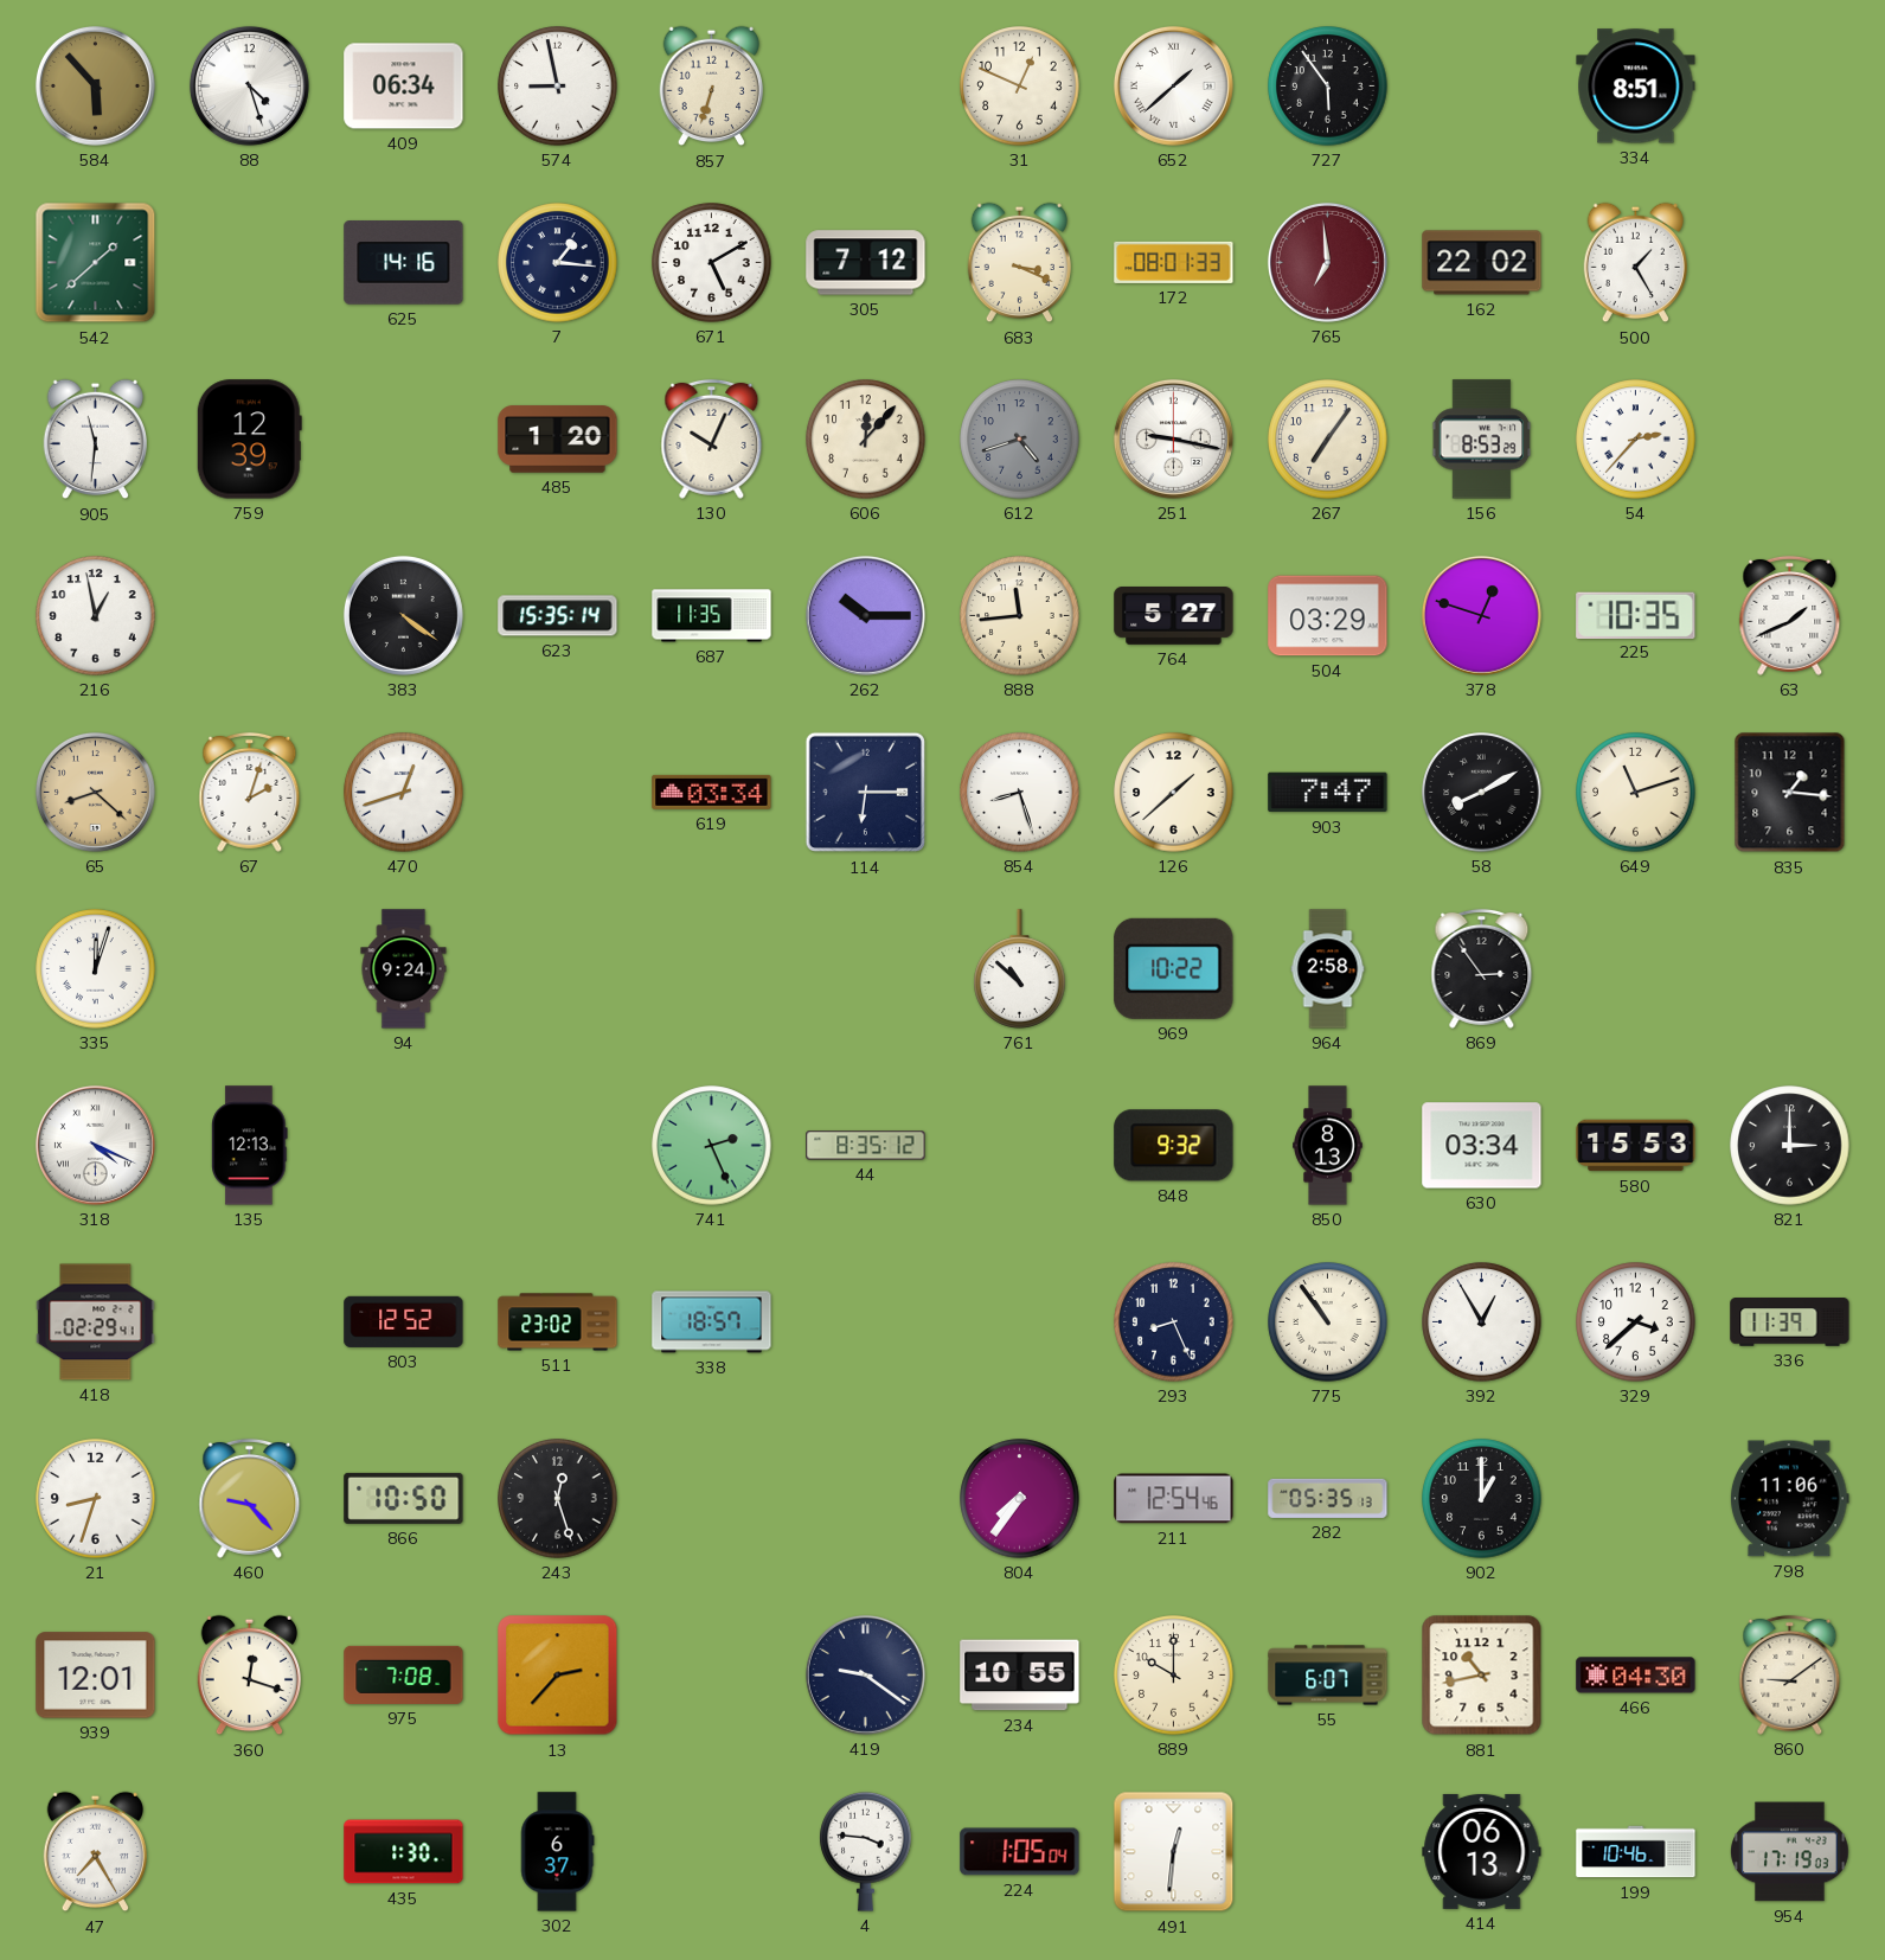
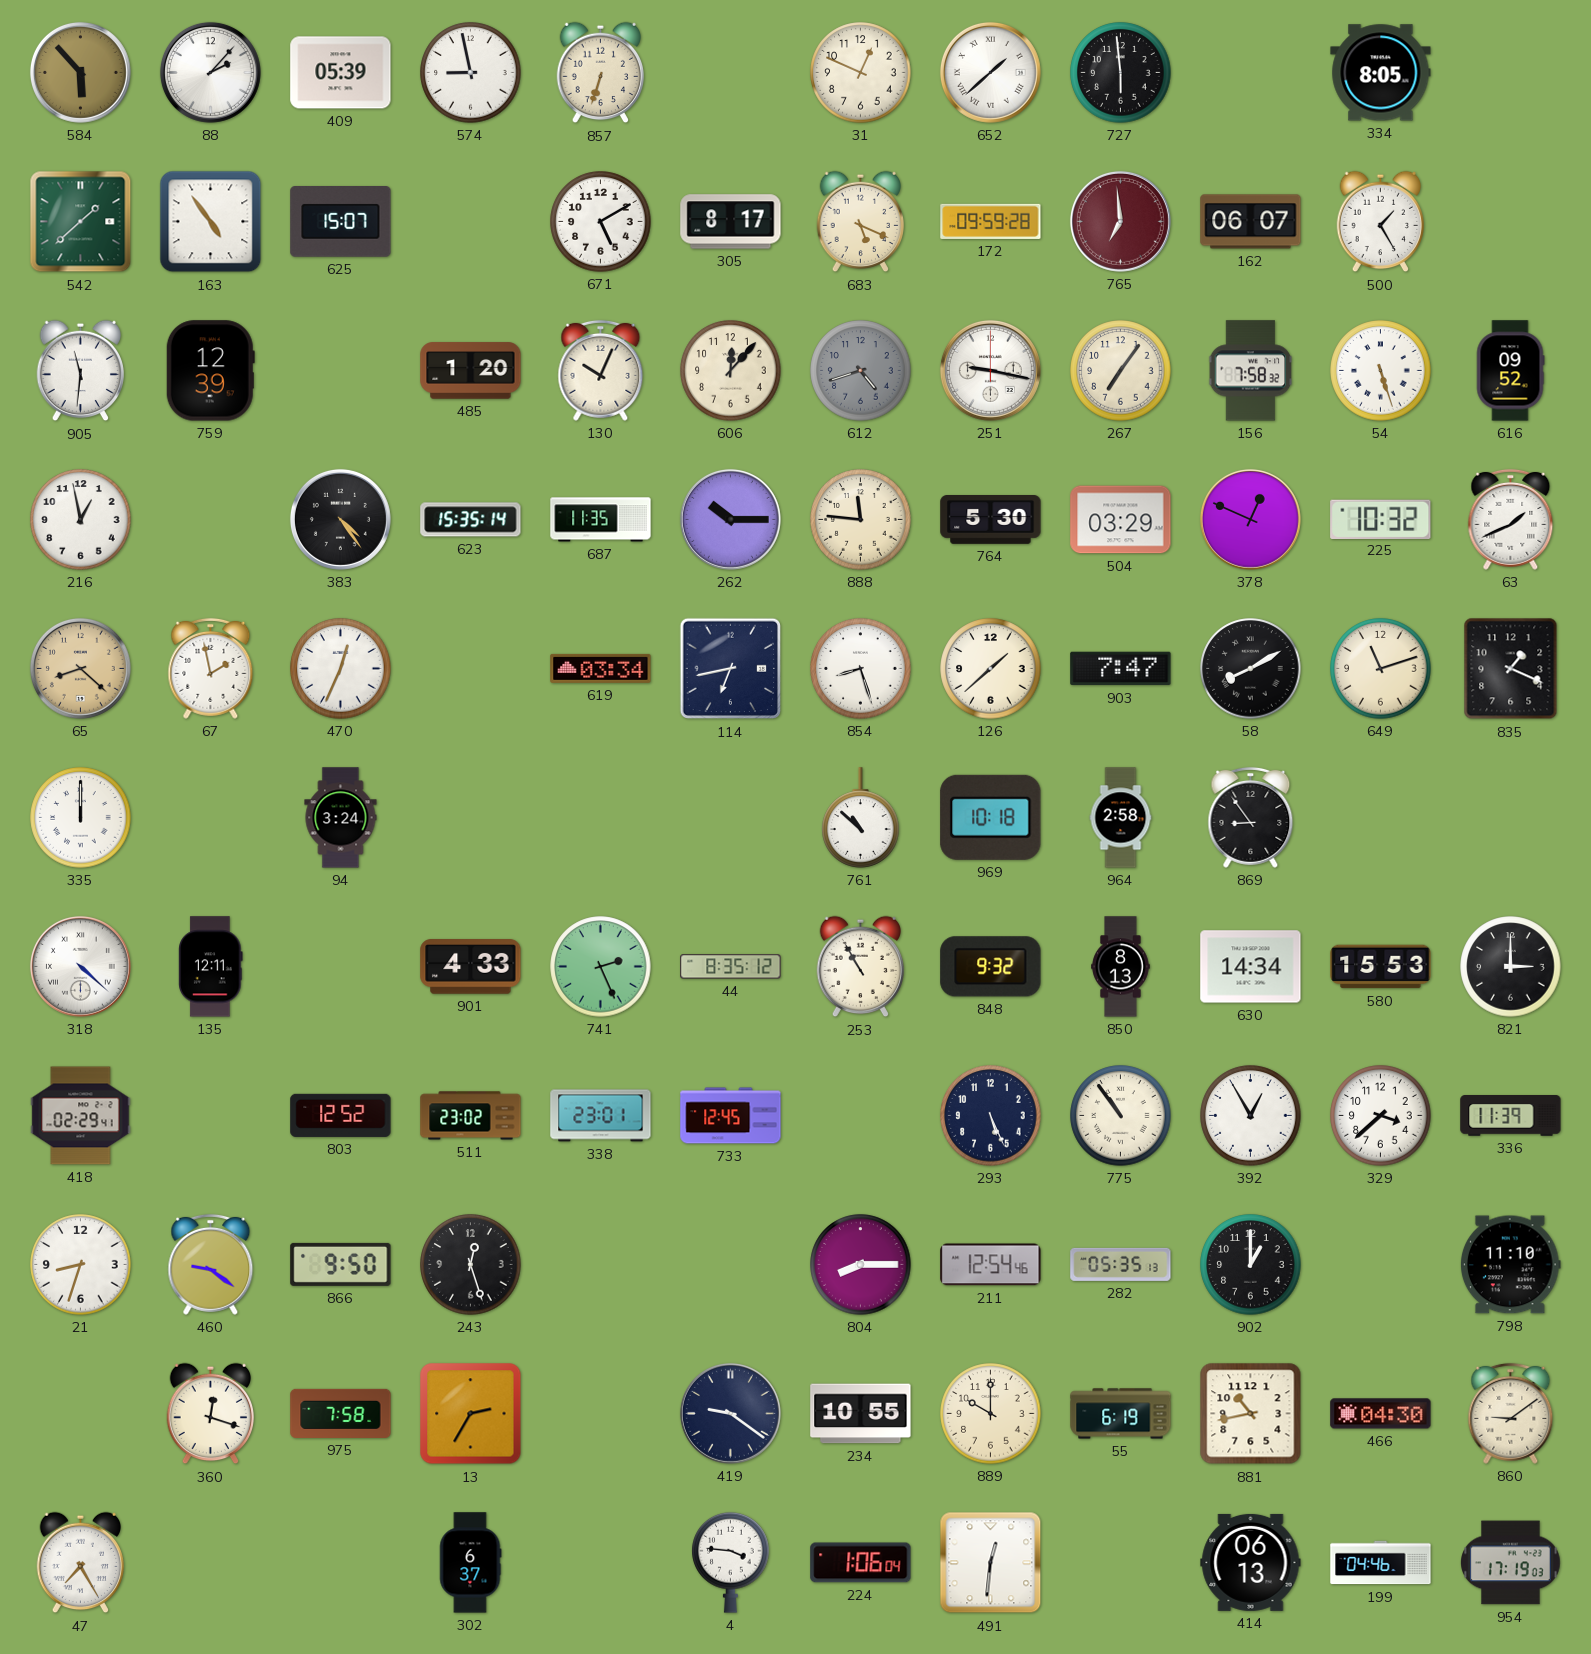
88: 4:27 -> 2:07 (210, 72)
409: 06:34 -> 05:39 (341, 73)
727: 5:54 -> 5:59 (1121, 73)
334: 8:51 -> 8:05 (1381, 73)
163: none -> 4:54 (211, 222)
625: 14:16 -> 15:07 (341, 222)
7: 1:16 -> none (558, 263)
305: 7:12 -> 8:17 (731, 222)
683: 3:19 -> 5:19 (861, 222)
172: 08:01 -> 09:59 (991, 221)
162: 22:02 -> 06:07 (1251, 222)
156: 8:53 -> 7:58 (1251, 371)
54: 2:37 -> 5:27 (1381, 371)
616: none -> 09:52 (1510, 371)
383: 4:21 -> 4:24 (340, 519)
888: 11:44 -> 11:46 (861, 520)
764: 5:27 -> 5:30 (991, 520)
378: 12:48 -> 12:49 (1250, 519)
225: 10:35 -> 10:32 (1381, 519)
67: 2:03 -> 1:58 (211, 668)
470: 12:42 -> 12:34 (341, 669)
114: 6:15 -> 6:43 (731, 669)
835: 1:16 -> 1:19 (1511, 669)
335: 12:03 -> 12:00 (81, 818)
94: 9:24 -> 3:24 (341, 818)
969: 10:22 -> 10:18 (991, 817)
869: 2:54 -> 8:54 (1251, 817)
318: 4:19 -> 4:22 (80, 966)
135: 12:13 -> 12:11 (211, 967)
901: none -> 4:33 (471, 967)
253: none -> 10:55 (861, 967)
630: 03:34 -> 14:34 (1251, 967)
338: 18:57 -> 23:01 (601, 1116)
733: none -> 12:45 (731, 1116)
293: 8:26 -> 5:26 (991, 1116)
460: 9:23 -> 9:21 (211, 1264)
866: 10:50 -> 9:50 (341, 1264)
804: 7:36 -> 8:15 (861, 1265)
798: 11:06 -> 11:10 (1510, 1265)
939: 12:01 -> none (96, 1676)
975: 7:08 -> 7:58 (341, 1413)
13: 2:37 -> 2:35 (471, 1414)
55: 6:07 -> 6:19 (1121, 1414)
435: 1:30 -> none (404, 1852)
224: 1:05 -> 1:06 (861, 1563)
199: 10:46 -> 04:46 (1381, 1563)
